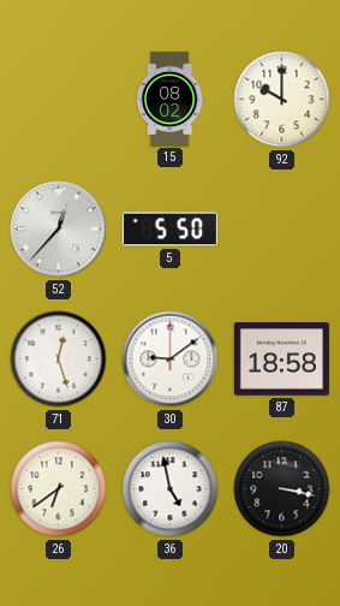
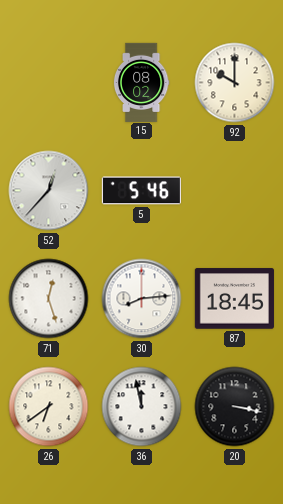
5: 5:50 -> 5:46 (141, 191)
30: 9:09 -> 8:14 (142, 299)
87: 18:58 -> 18:45 (234, 299)
36: 4:58 -> 11:58 (142, 407)
